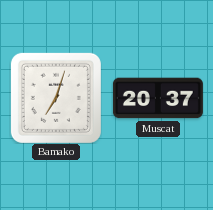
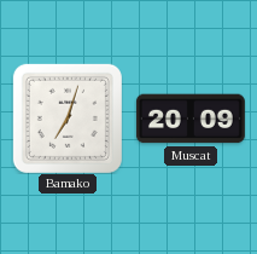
Muscat: 20:37 -> 20:09 (191, 119)
